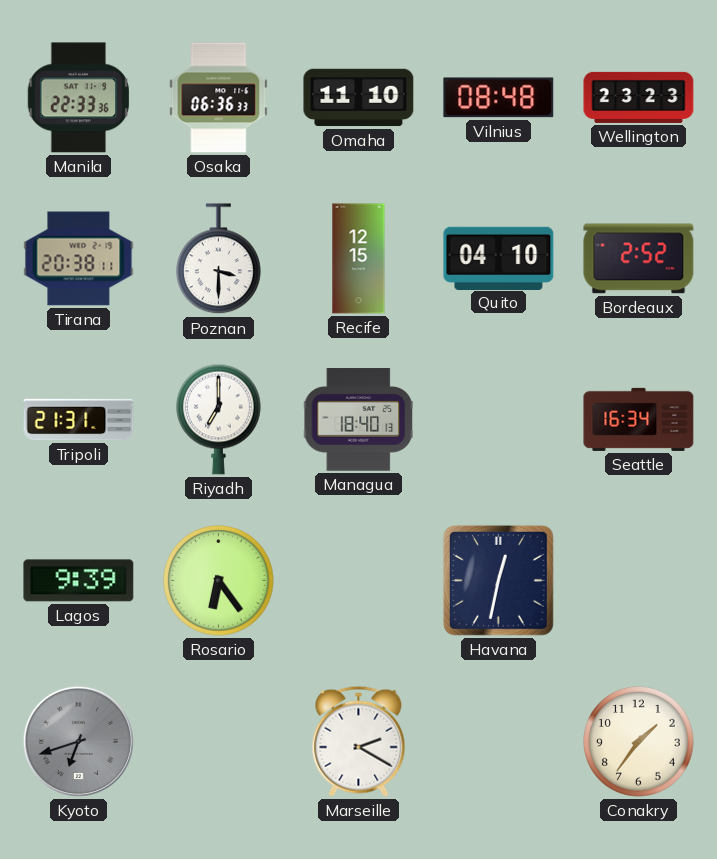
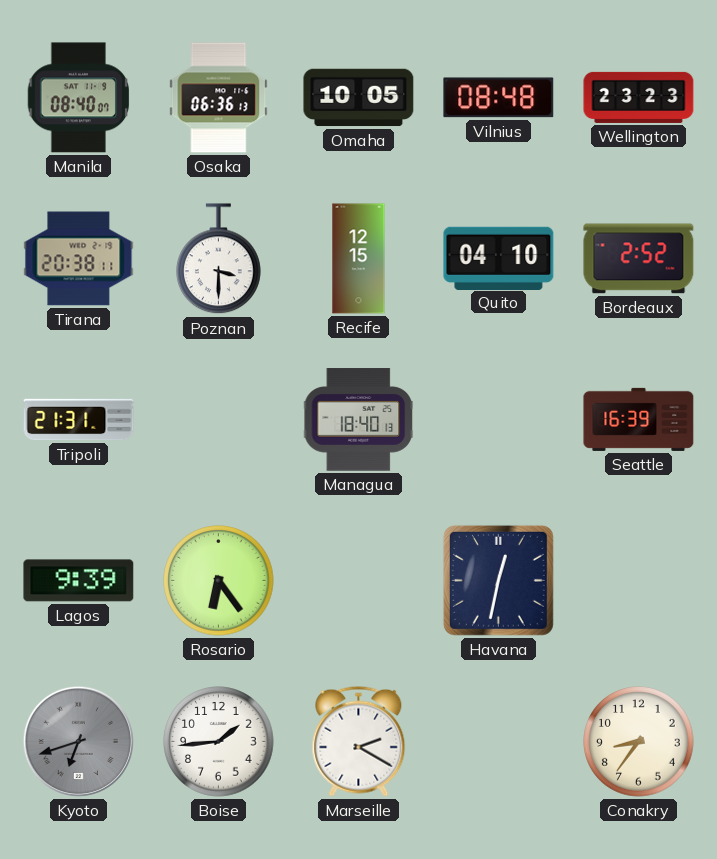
Manila: 22:33 -> 08:40 (79, 98)
Osaka: 06:36:33 -> 06:36:13 (219, 98)
Omaha: 11:10 -> 10:05 (359, 98)
Riyadh: 7:00 -> none (219, 419)
Seattle: 16:34 -> 16:39 (639, 419)
Boise: none -> 1:44 (219, 742)
Conakry: 1:36 -> 8:36 (639, 742)
